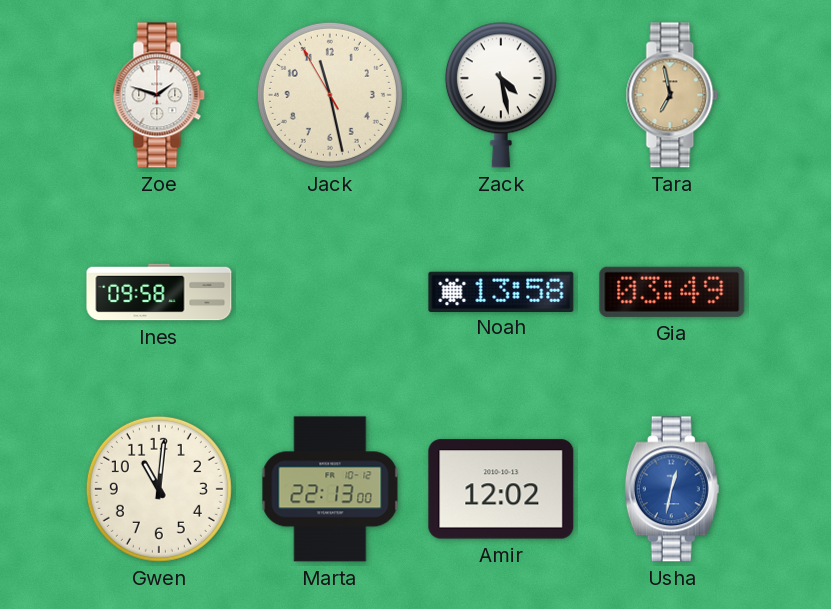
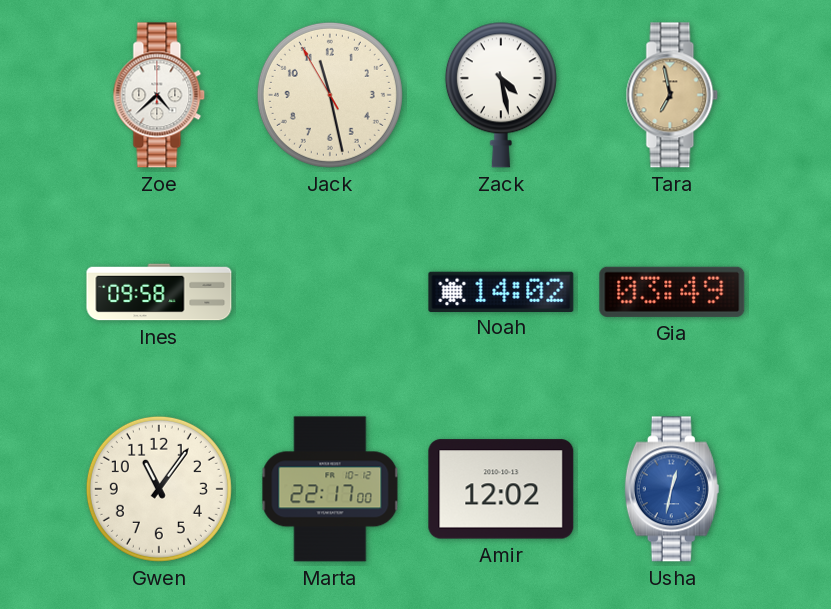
Zoe: 1:48 -> 4:38 (159, 95)
Noah: 13:58 -> 14:02 (501, 291)
Gwen: 11:01 -> 11:06 (159, 489)
Marta: 22:13 -> 22:17 (330, 489)
